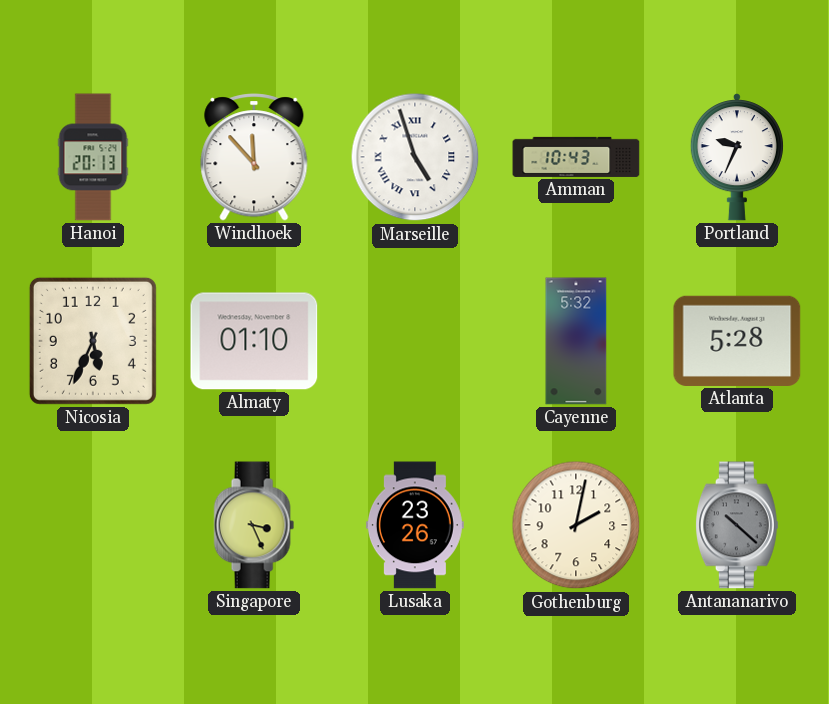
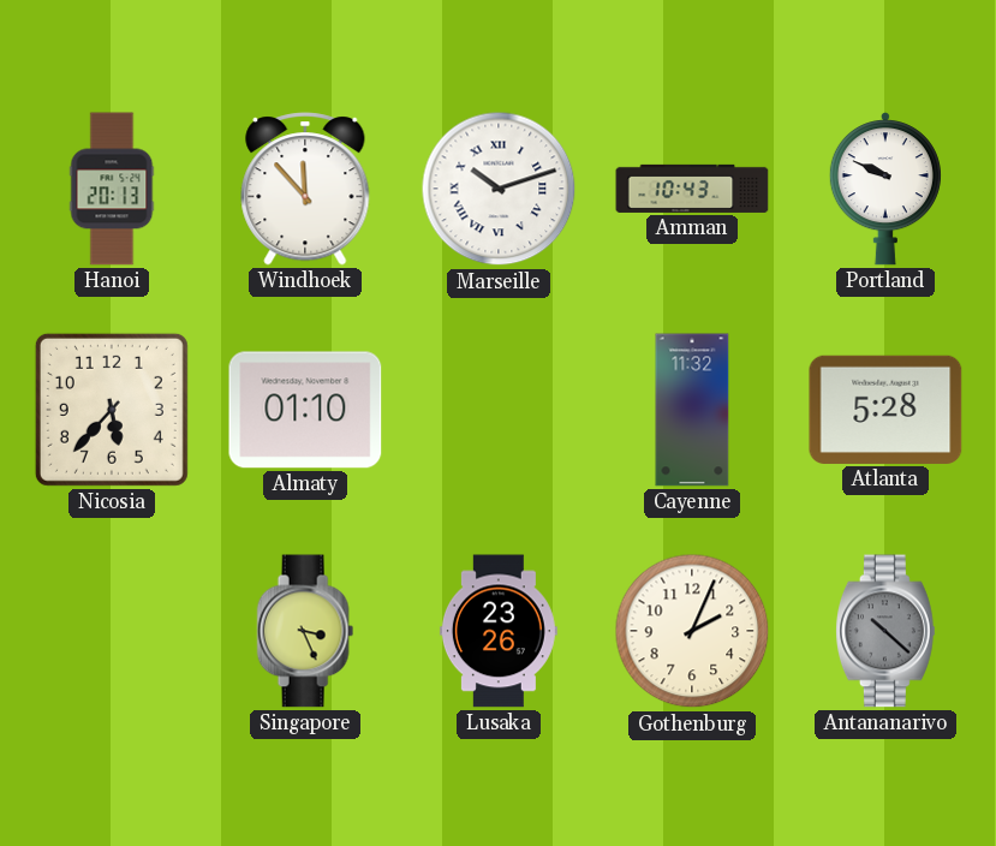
Marseille: 4:57 -> 10:12 (499, 189)
Portland: 9:34 -> 9:49 (885, 189)
Nicosia: 5:34 -> 5:37 (112, 410)
Cayenne: 5:32 -> 11:32 (692, 410)
Gothenburg: 2:02 -> 2:04 (692, 631)
